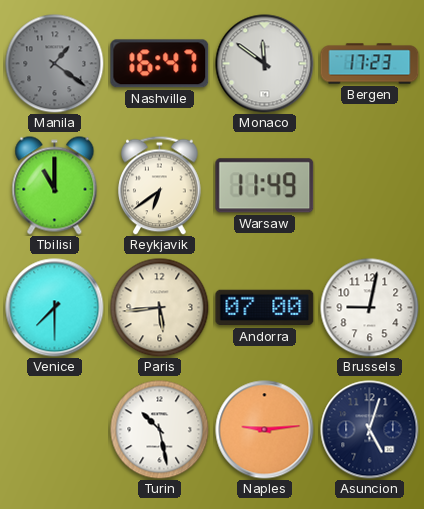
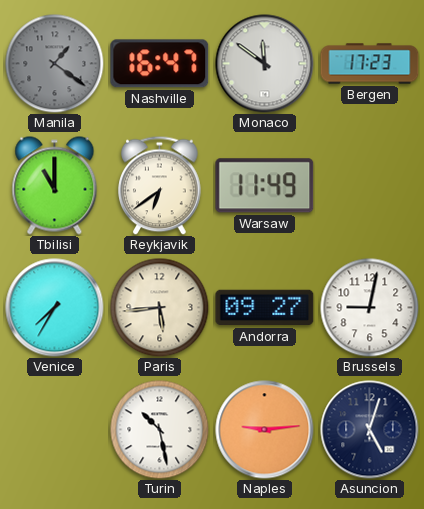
Venice: 7:30 -> 7:35 (55, 308)
Andorra: 07:00 -> 09:27 (265, 308)
